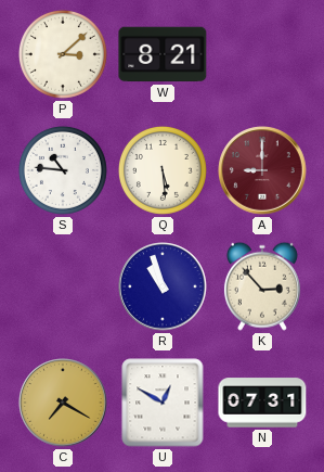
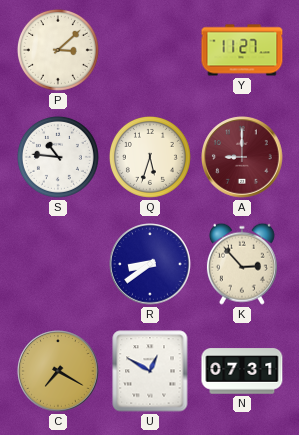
W: 8:21 -> none (163, 54)
Y: none -> 11:27 (242, 50)
Q: 5:29 -> 5:33 (150, 157)
R: 10:57 -> 8:39 (150, 264)
